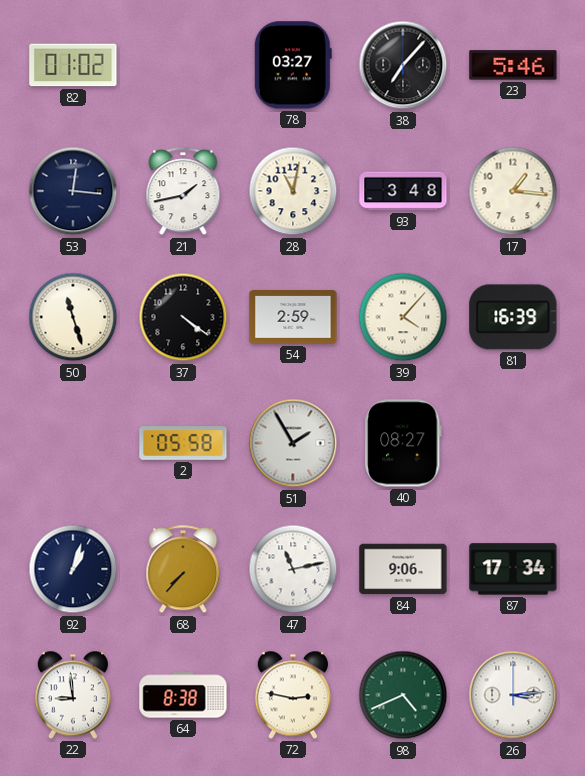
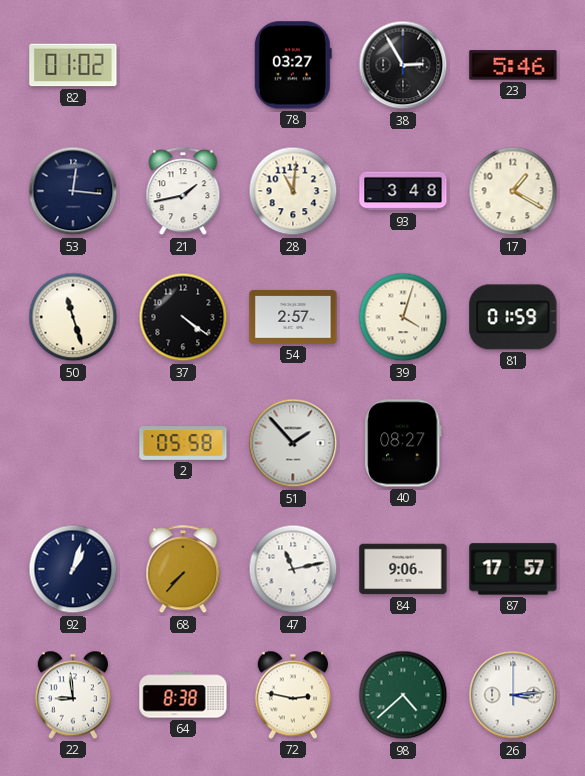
38: 7:07 -> 2:55 (403, 65)
28: 11:02 -> 11:01 (293, 191)
17: 1:16 -> 1:20 (513, 191)
54: 2:59 -> 2:57 (293, 317)
39: 4:07 -> 4:03 (403, 317)
81: 16:39 -> 01:59 (513, 317)
51: 1:55 -> 1:53 (293, 443)
87: 17:34 -> 17:57 (513, 569)
98: 4:41 -> 4:38 (403, 695)
